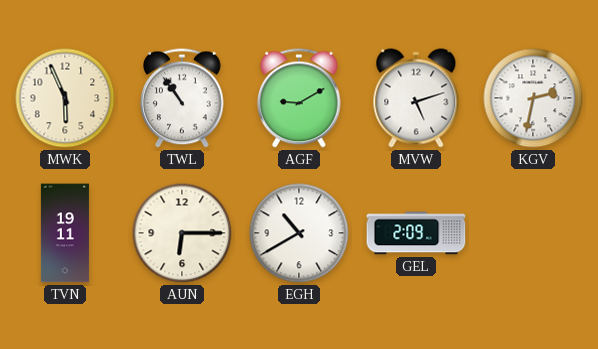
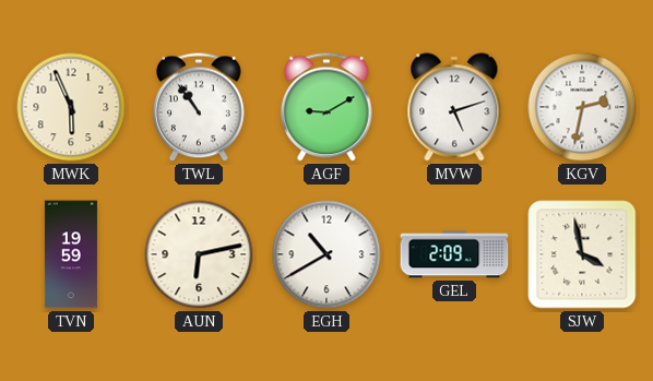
TVN: 19:11 -> 19:59 (71, 254)
AUN: 6:15 -> 6:13 (199, 254)
SJW: none -> 3:58 (582, 254)
